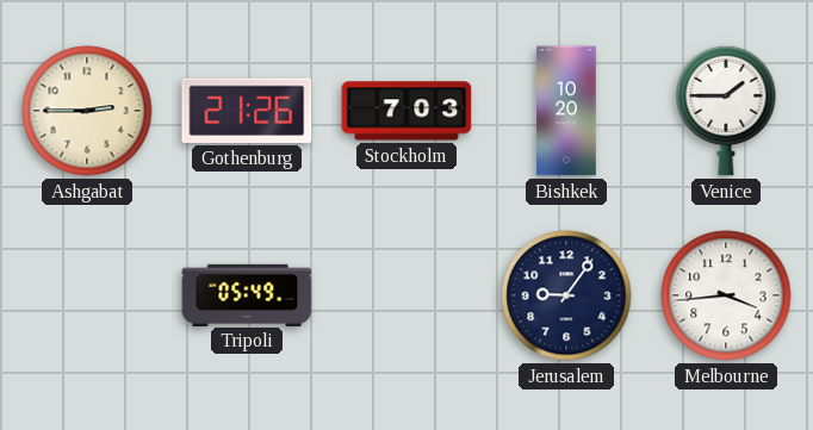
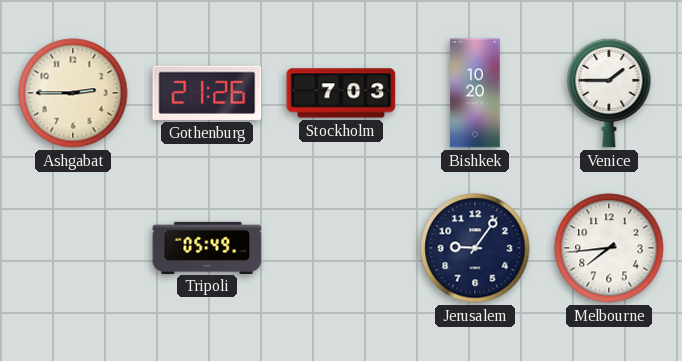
Melbourne: 3:44 -> 7:44 (609, 248)
